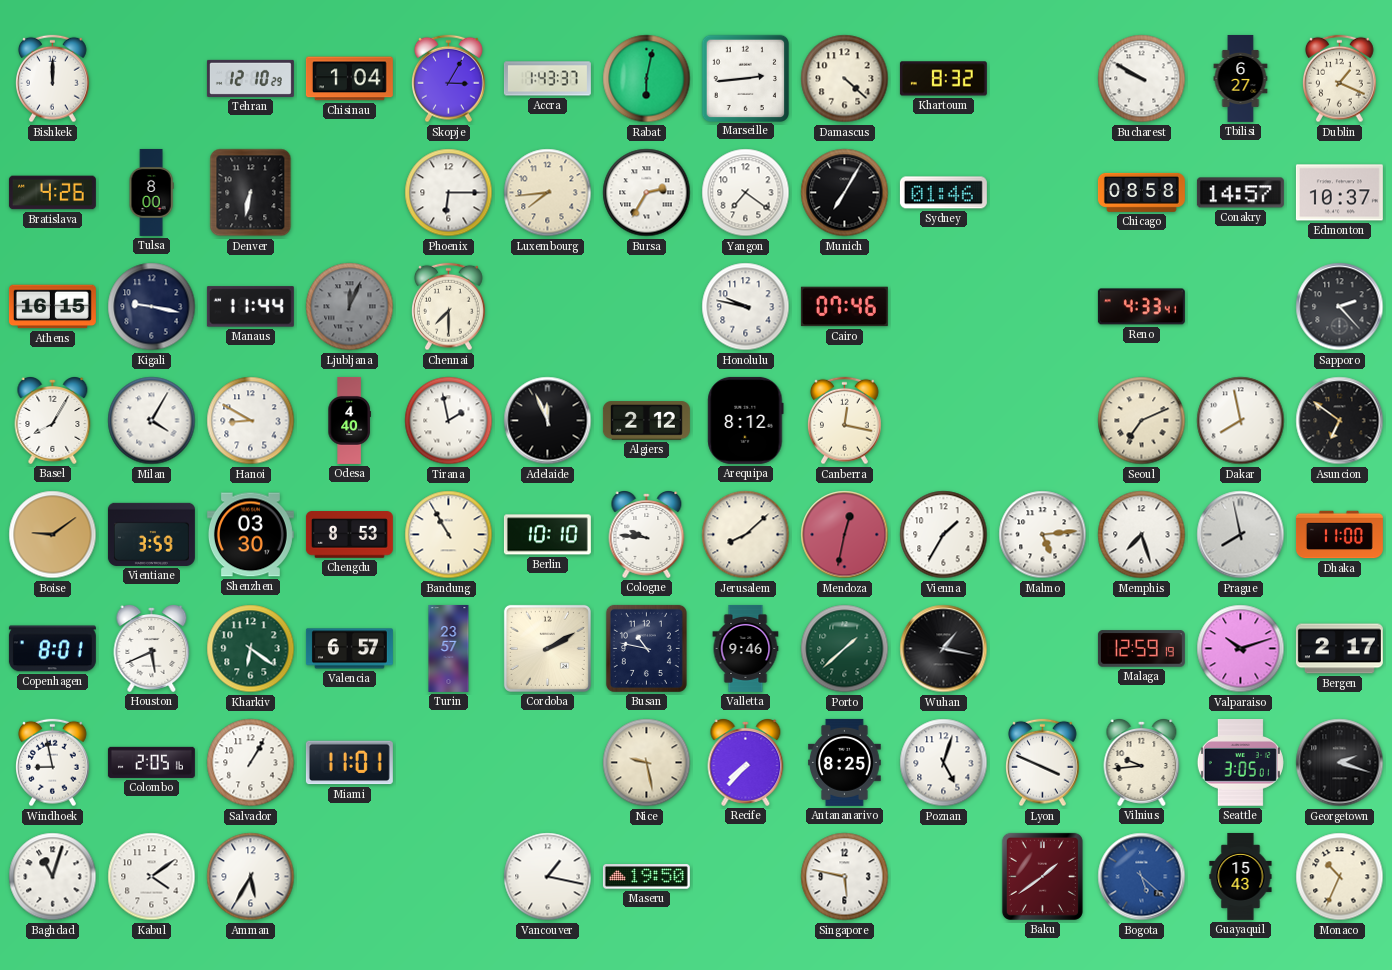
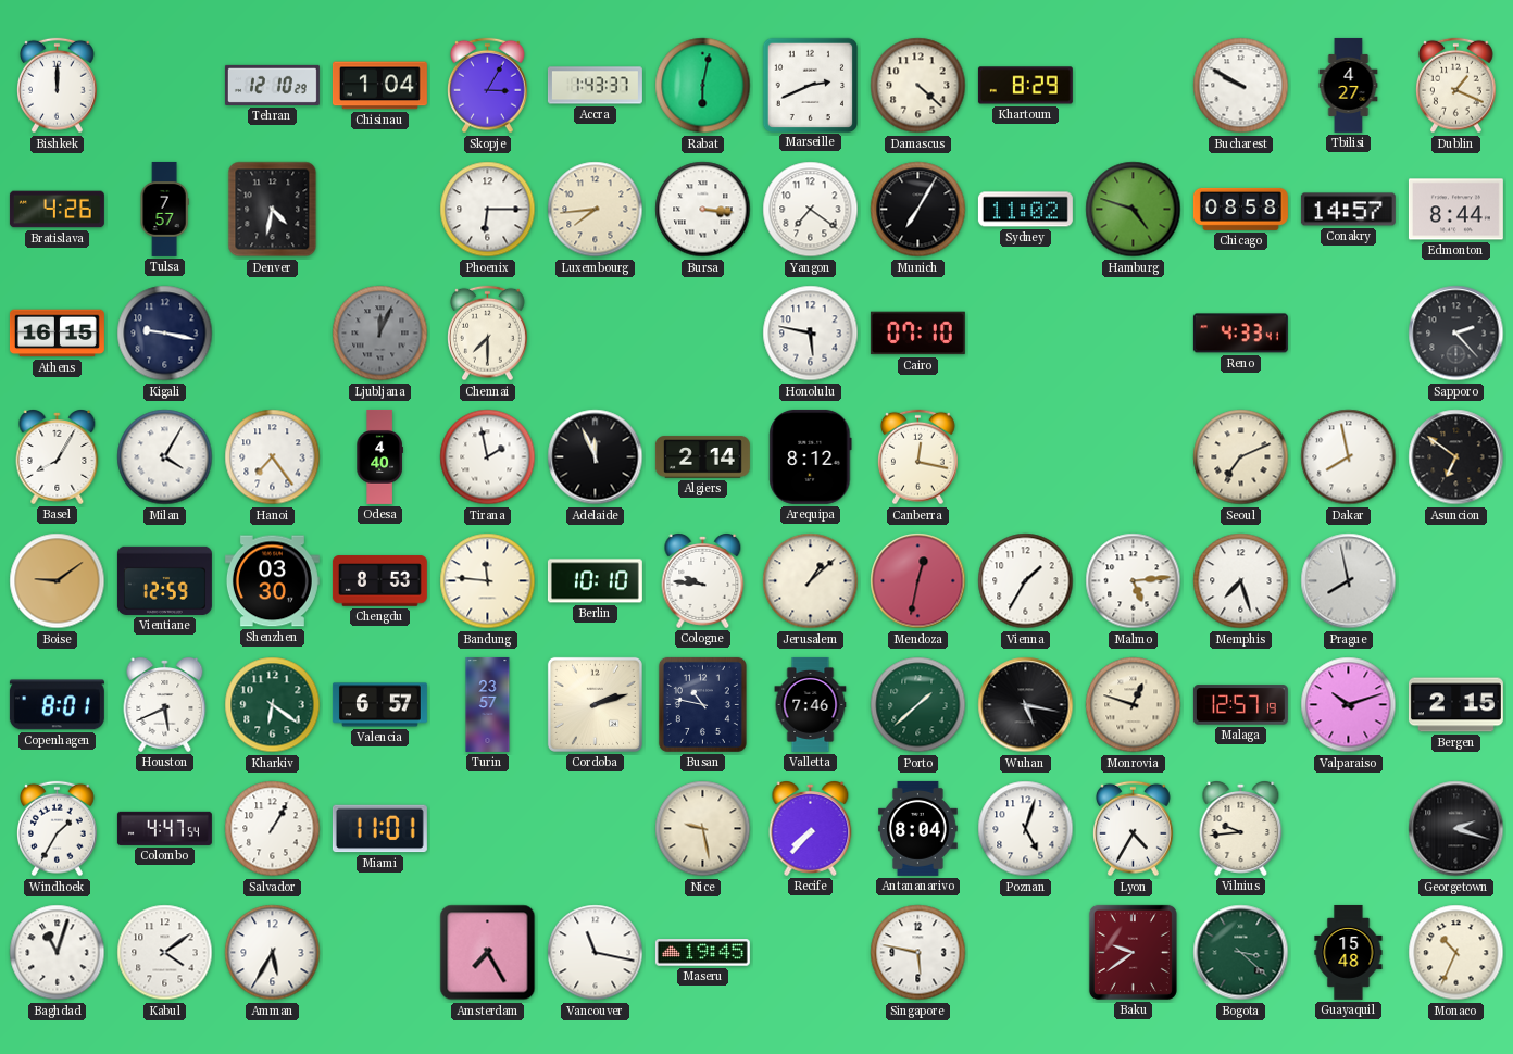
Marseille: 2:44 -> 2:41 (810, 85)
Khartoum: 8:32 -> 8:29 (1025, 86)
Tbilisi: 6:27 -> 4:27 (1349, 85)
Tulsa: 8:00 -> 7:57 (164, 209)
Denver: 6:32 -> 4:32 (273, 210)
Bursa: 2:35 -> 3:16 (703, 210)
Sydney: 01:46 -> 11:02 (1025, 210)
Hamburg: none -> 4:48 (1134, 210)
Edmonton: 10:37 -> 8:44 (1455, 210)
Manaus: 11:44 -> none (250, 307)
Honolulu: 9:47 -> 5:47 (811, 334)
Cairo: 07:46 -> 07:10 (917, 334)
Hanoi: 8:50 -> 7:24 (273, 457)
Algiers: 2:12 -> 2:14 (702, 457)
Vientiane: 3:59 -> 12:59 (164, 580)
Bandung: 10:55 -> 11:46 (488, 581)
Jerusalem: 8:08 -> 1:08 (811, 581)
Dhaka: 11:00 -> none (1339, 535)
Cordoba: 2:10 -> 2:12 (595, 704)
Valletta: 9:46 -> 7:46 (811, 704)
Wuhan: 1:17 -> 5:17 (1026, 705)
Monrovia: none -> 12:48 (1134, 705)
Malaga: 12:59 -> 12:57 (1240, 705)
Bergen: 2:17 -> 2:15 (1455, 705)
Windhoek: 8:58 -> 1:35 (58, 829)
Colombo: 2:05 -> 4:47 (164, 828)
Antananarivo: 8:25 -> 8:04 (918, 828)
Lyon: 3:49 -> 4:35 (1134, 829)
Seattle: 3:05 -> none (1240, 763)
Amsterdam: none -> 7:25 (488, 953)
Vancouver: 1:17 -> 11:17 (596, 953)
Maseru: 19:50 -> 19:45 (702, 953)
Baku: 1:39 -> 9:39 (1133, 952)
Bogota: 5:22 -> 3:22 (1241, 953)
Bogota dial: blue -> green (1241, 953)
Guayaquil: 15:43 -> 15:48 (1349, 952)
